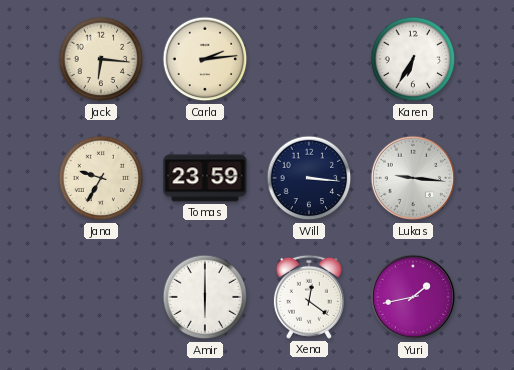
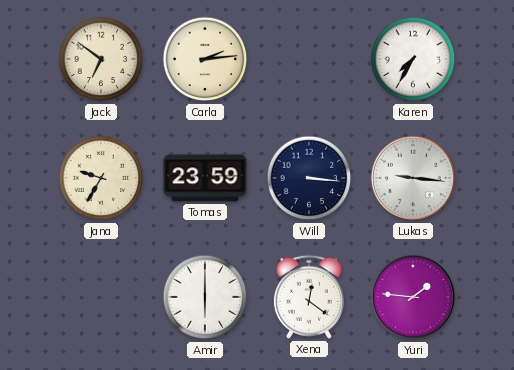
Jack: 6:16 -> 6:51 (101, 59)
Karen: 6:35 -> 7:35 (413, 59)
Yuri: 1:43 -> 1:46 (413, 297)
